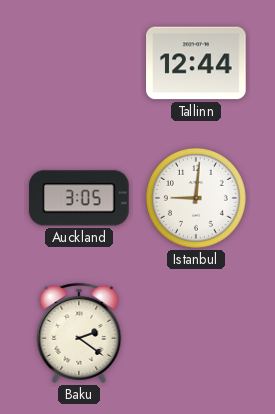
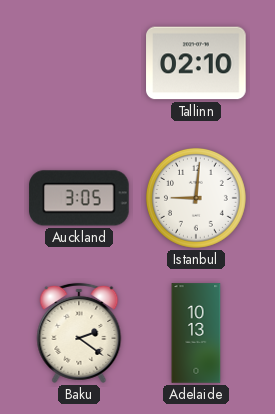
Tallinn: 12:44 -> 02:10 (196, 63)
Adelaide: none -> 10:13 (196, 333)
